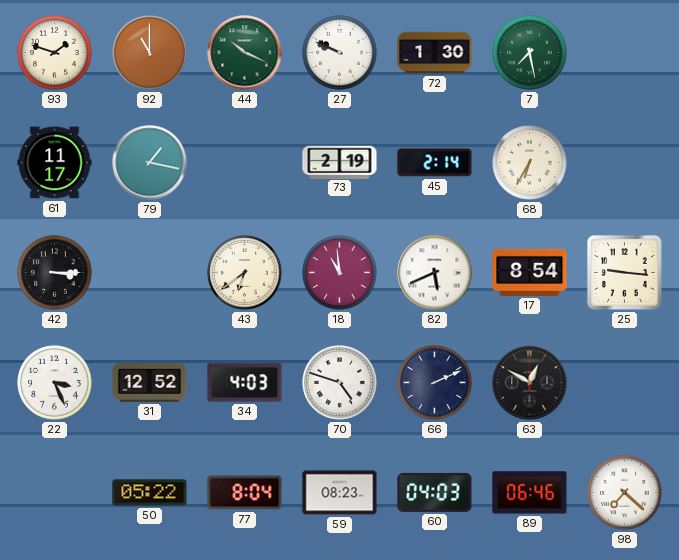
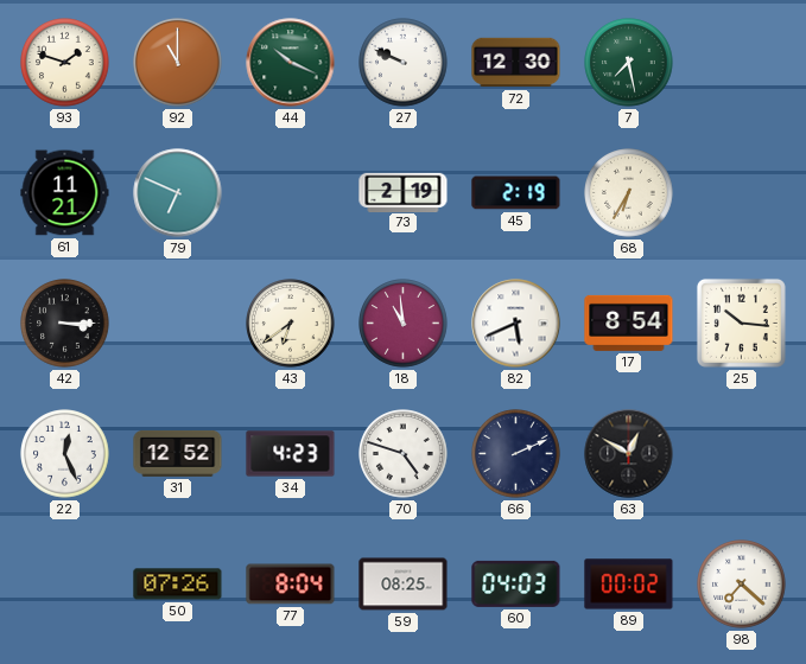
72: 1:30 -> 12:30 (516, 63)
61: 11:17 -> 11:21 (65, 193)
79: 1:17 -> 6:49 (178, 193)
45: 2:14 -> 2:19 (516, 193)
25: 9:16 -> 10:16 (741, 323)
22: 3:26 -> 12:26 (65, 454)
34: 4:03 -> 4:23 (291, 454)
50: 05:22 -> 07:26 (178, 585)
59: 08:23 -> 08:25 (404, 585)
89: 06:46 -> 00:02 (629, 585)
